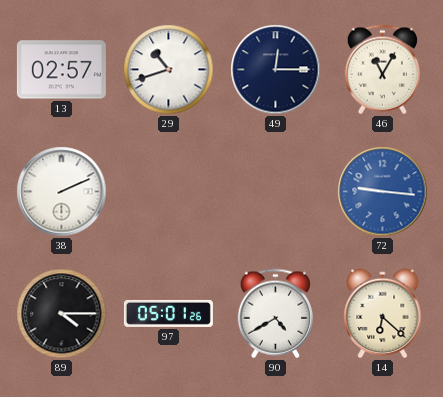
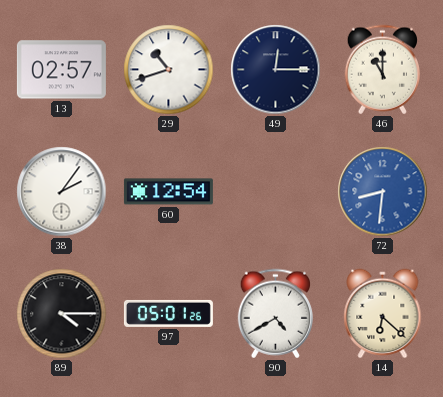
46: 11:05 -> 11:00 (382, 70)
38: 2:11 -> 2:06 (62, 192)
60: none -> 12:54 (168, 192)
72: 9:16 -> 8:31 (383, 192)
